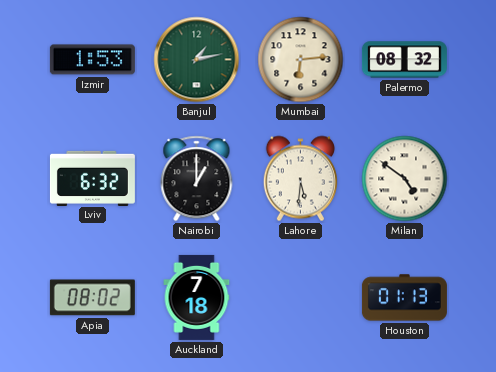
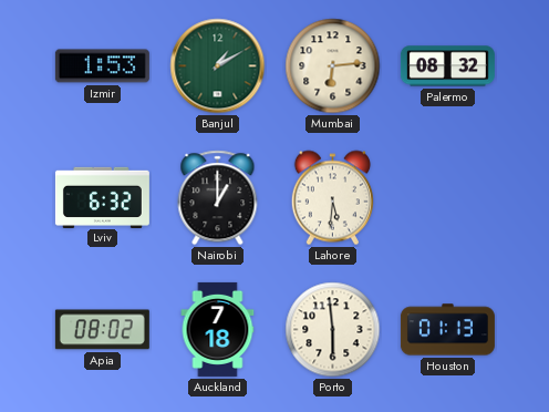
Banjul: 1:13 -> 1:10 (218, 66)
Milan: 4:51 -> none (405, 179)
Porto: none -> 5:59 (333, 330)
